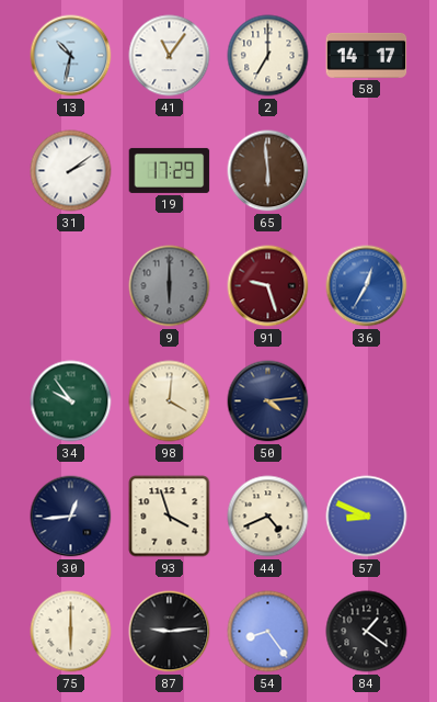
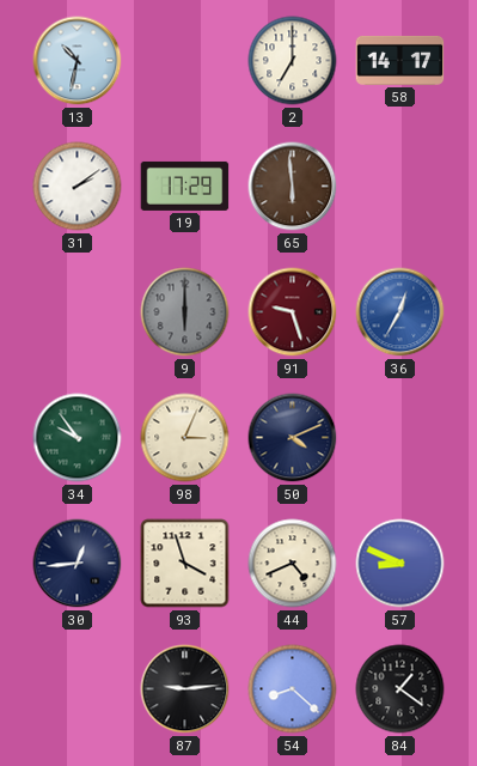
41: 11:06 -> none (170, 56)
98: 4:01 -> 3:04 (185, 438)
50: 4:14 -> 4:11 (293, 438)
75: 6:00 -> none (71, 632)
54: 8:24 -> 8:22 (293, 689)
